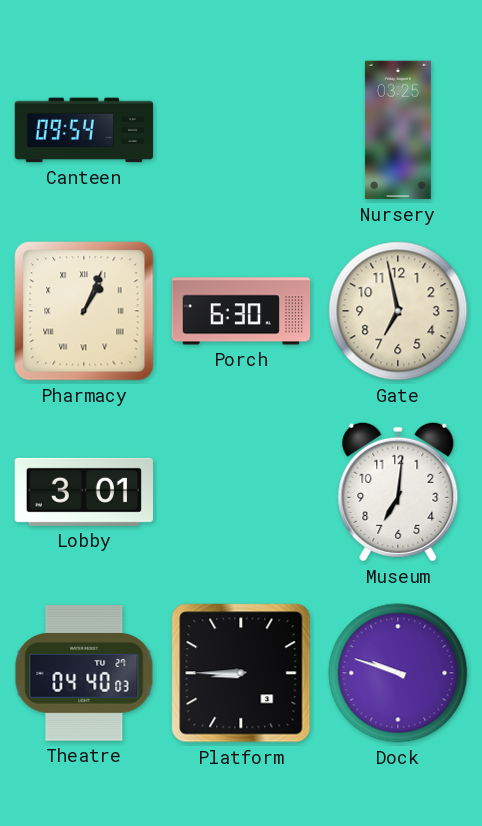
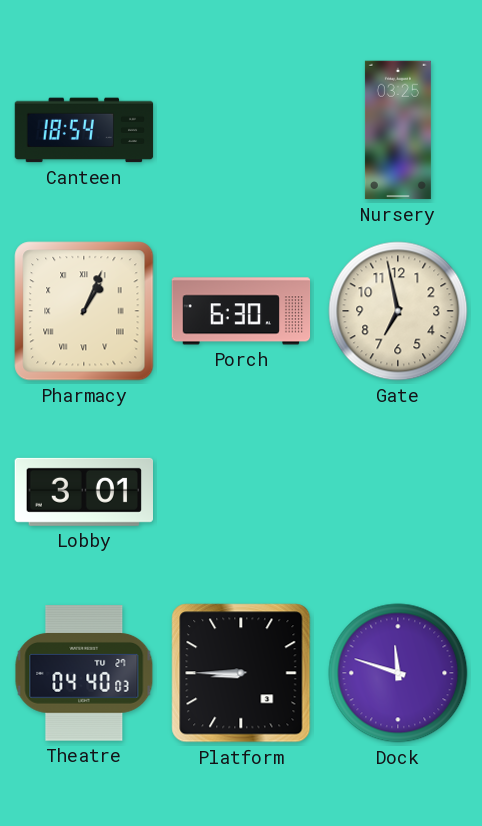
Canteen: 09:54 -> 18:54 (84, 130)
Museum: 7:01 -> none (398, 492)
Dock: 9:48 -> 11:48 (398, 673)
